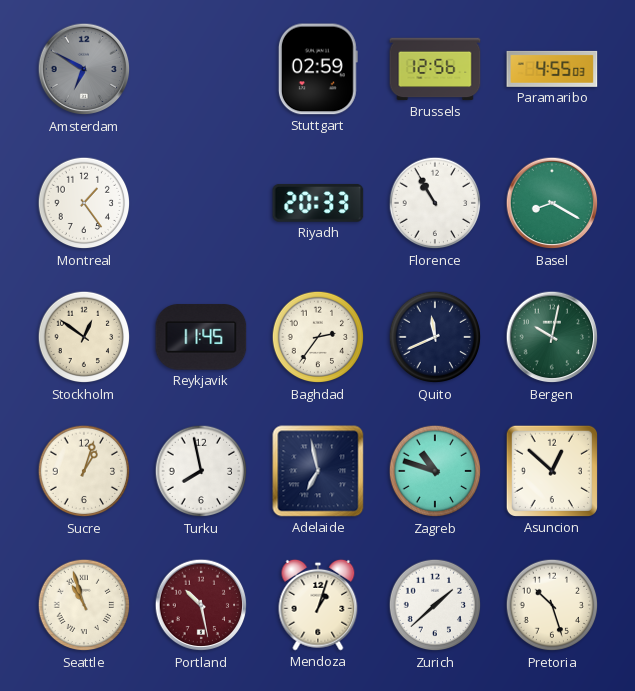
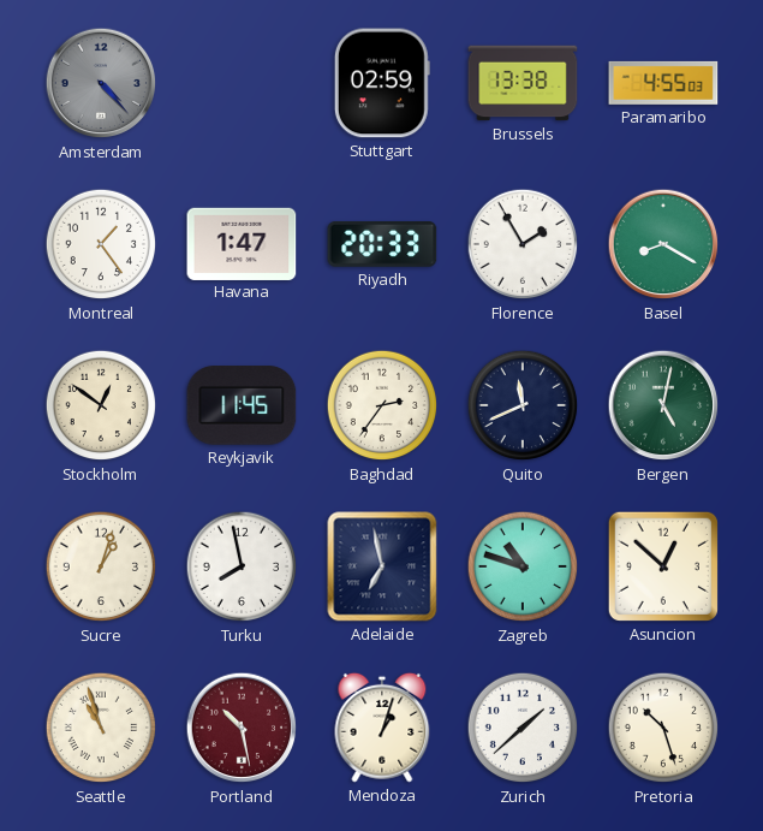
Amsterdam: 6:50 -> 4:23 (101, 83)
Brussels: 12:56 -> 13:38 (523, 83)
Havana: none -> 1:47 (242, 243)
Florence: 10:55 -> 1:55 (523, 244)
Bergen: 10:02 -> 5:02 (663, 405)
